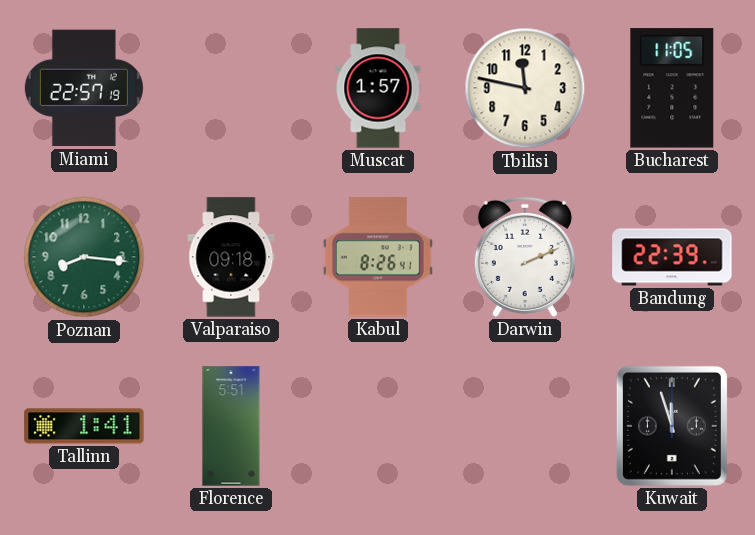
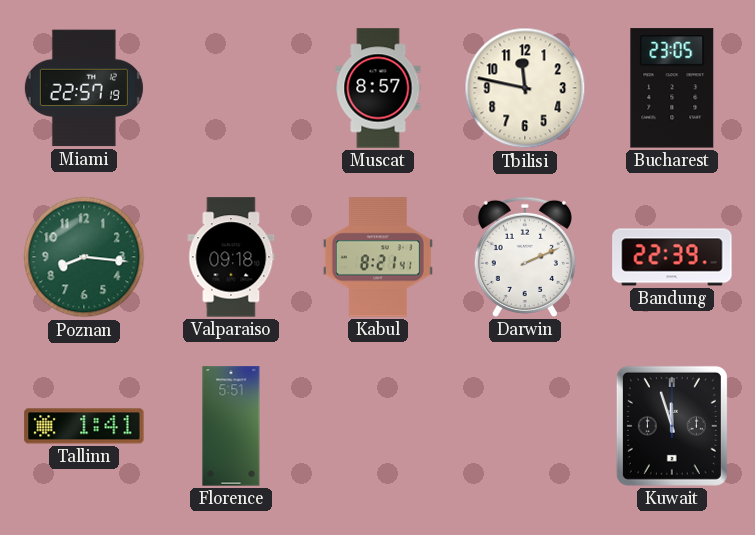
Muscat: 1:57 -> 8:57 (378, 88)
Bucharest: 11:05 -> 23:05 (672, 88)
Kabul: 8:26 -> 8:21 (378, 257)
